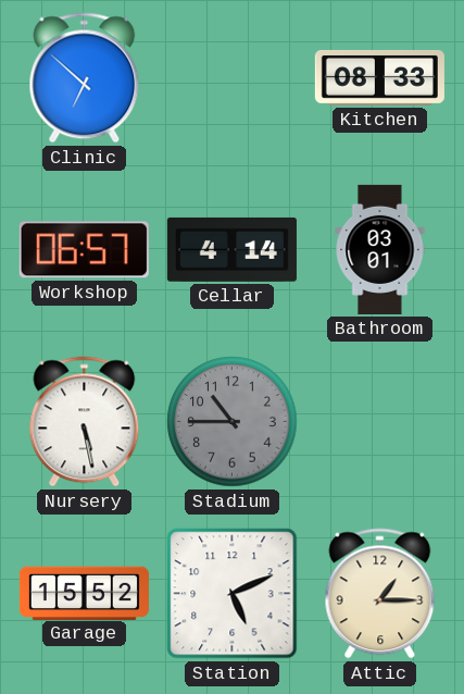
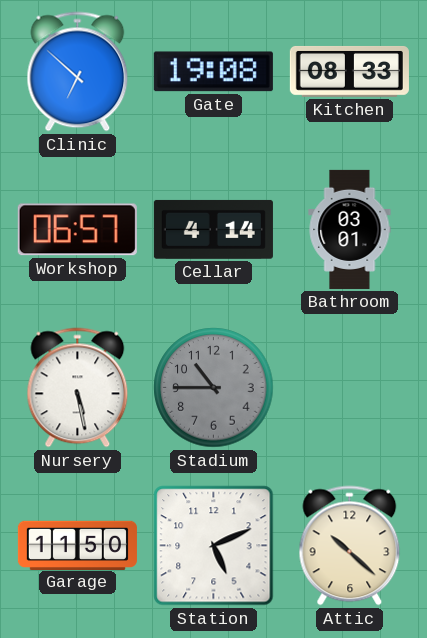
Gate: none -> 19:08 (213, 72)
Garage: 15:52 -> 11:50 (77, 545)
Attic: 1:15 -> 10:22 (350, 546)
